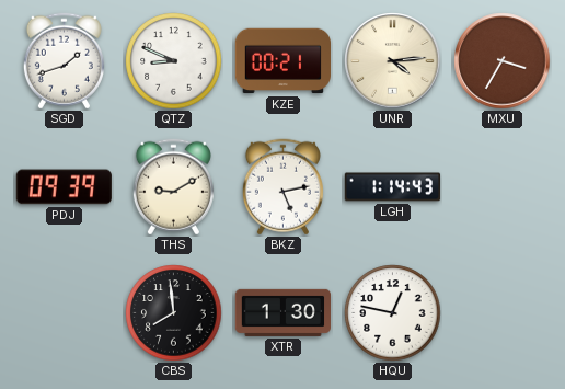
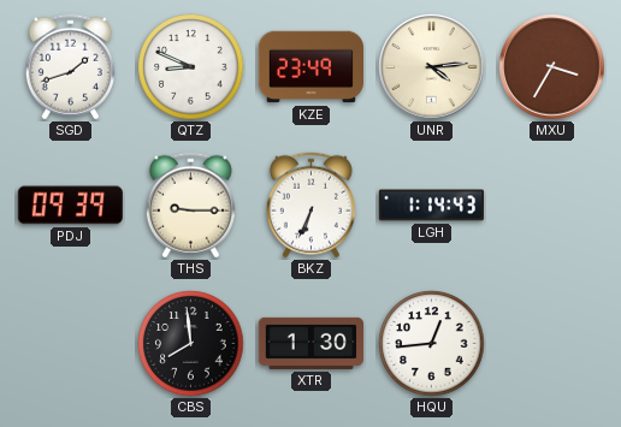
KZE: 00:21 -> 23:49 (310, 67)
THS: 9:10 -> 9:15 (190, 206)
BKZ: 5:13 -> 6:34 (310, 206)
HQU: 12:47 -> 12:44 (432, 344)
